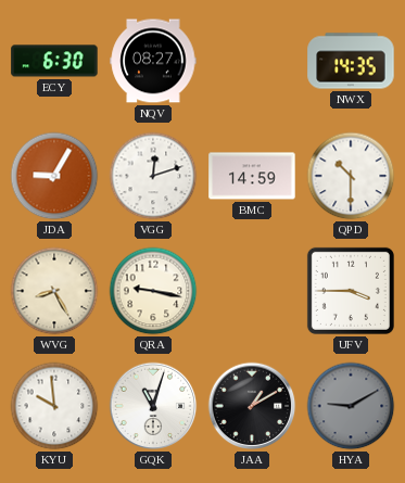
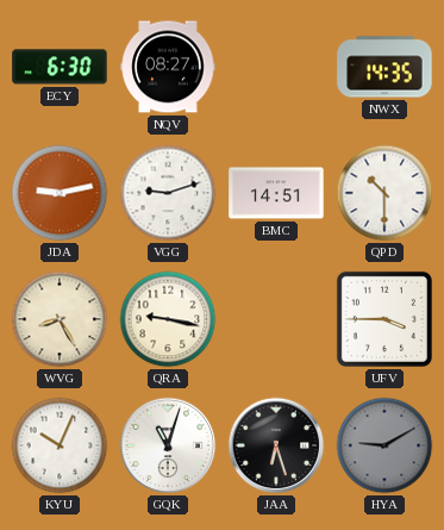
JDA: 9:05 -> 9:13 (60, 193)
VGG: 12:12 -> 9:12 (168, 193)
BMC: 14:59 -> 14:51 (276, 193)
KYU: 9:59 -> 10:04 (60, 445)
JAA: 1:10 -> 6:27 (276, 445)
